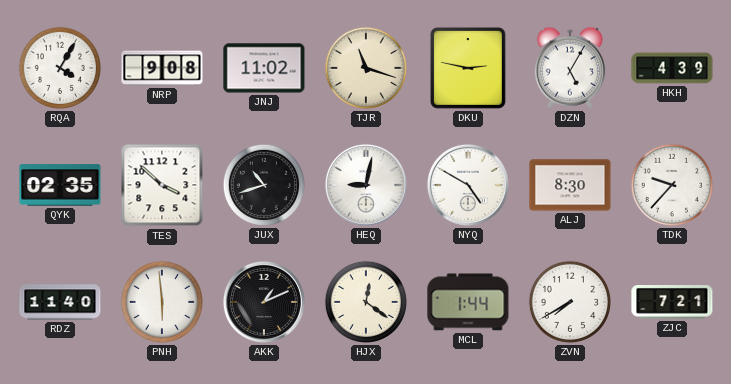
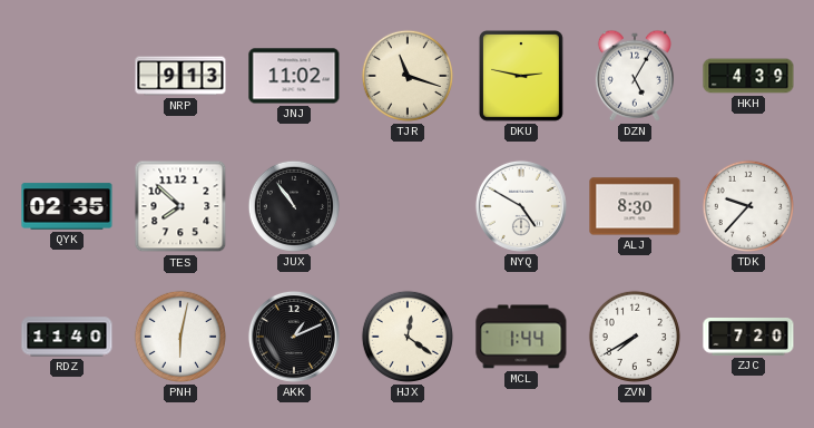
RQA: 4:05 -> none (60, 68)
NRP: 9:08 -> 9:13 (180, 76)
TES: 3:52 -> 7:52 (180, 206)
JUX: 10:42 -> 10:54 (294, 206)
HEQ: 9:02 -> none (366, 185)
PNH: 5:59 -> 6:02 (180, 337)
ZJC: 7:21 -> 7:20 (748, 338)
